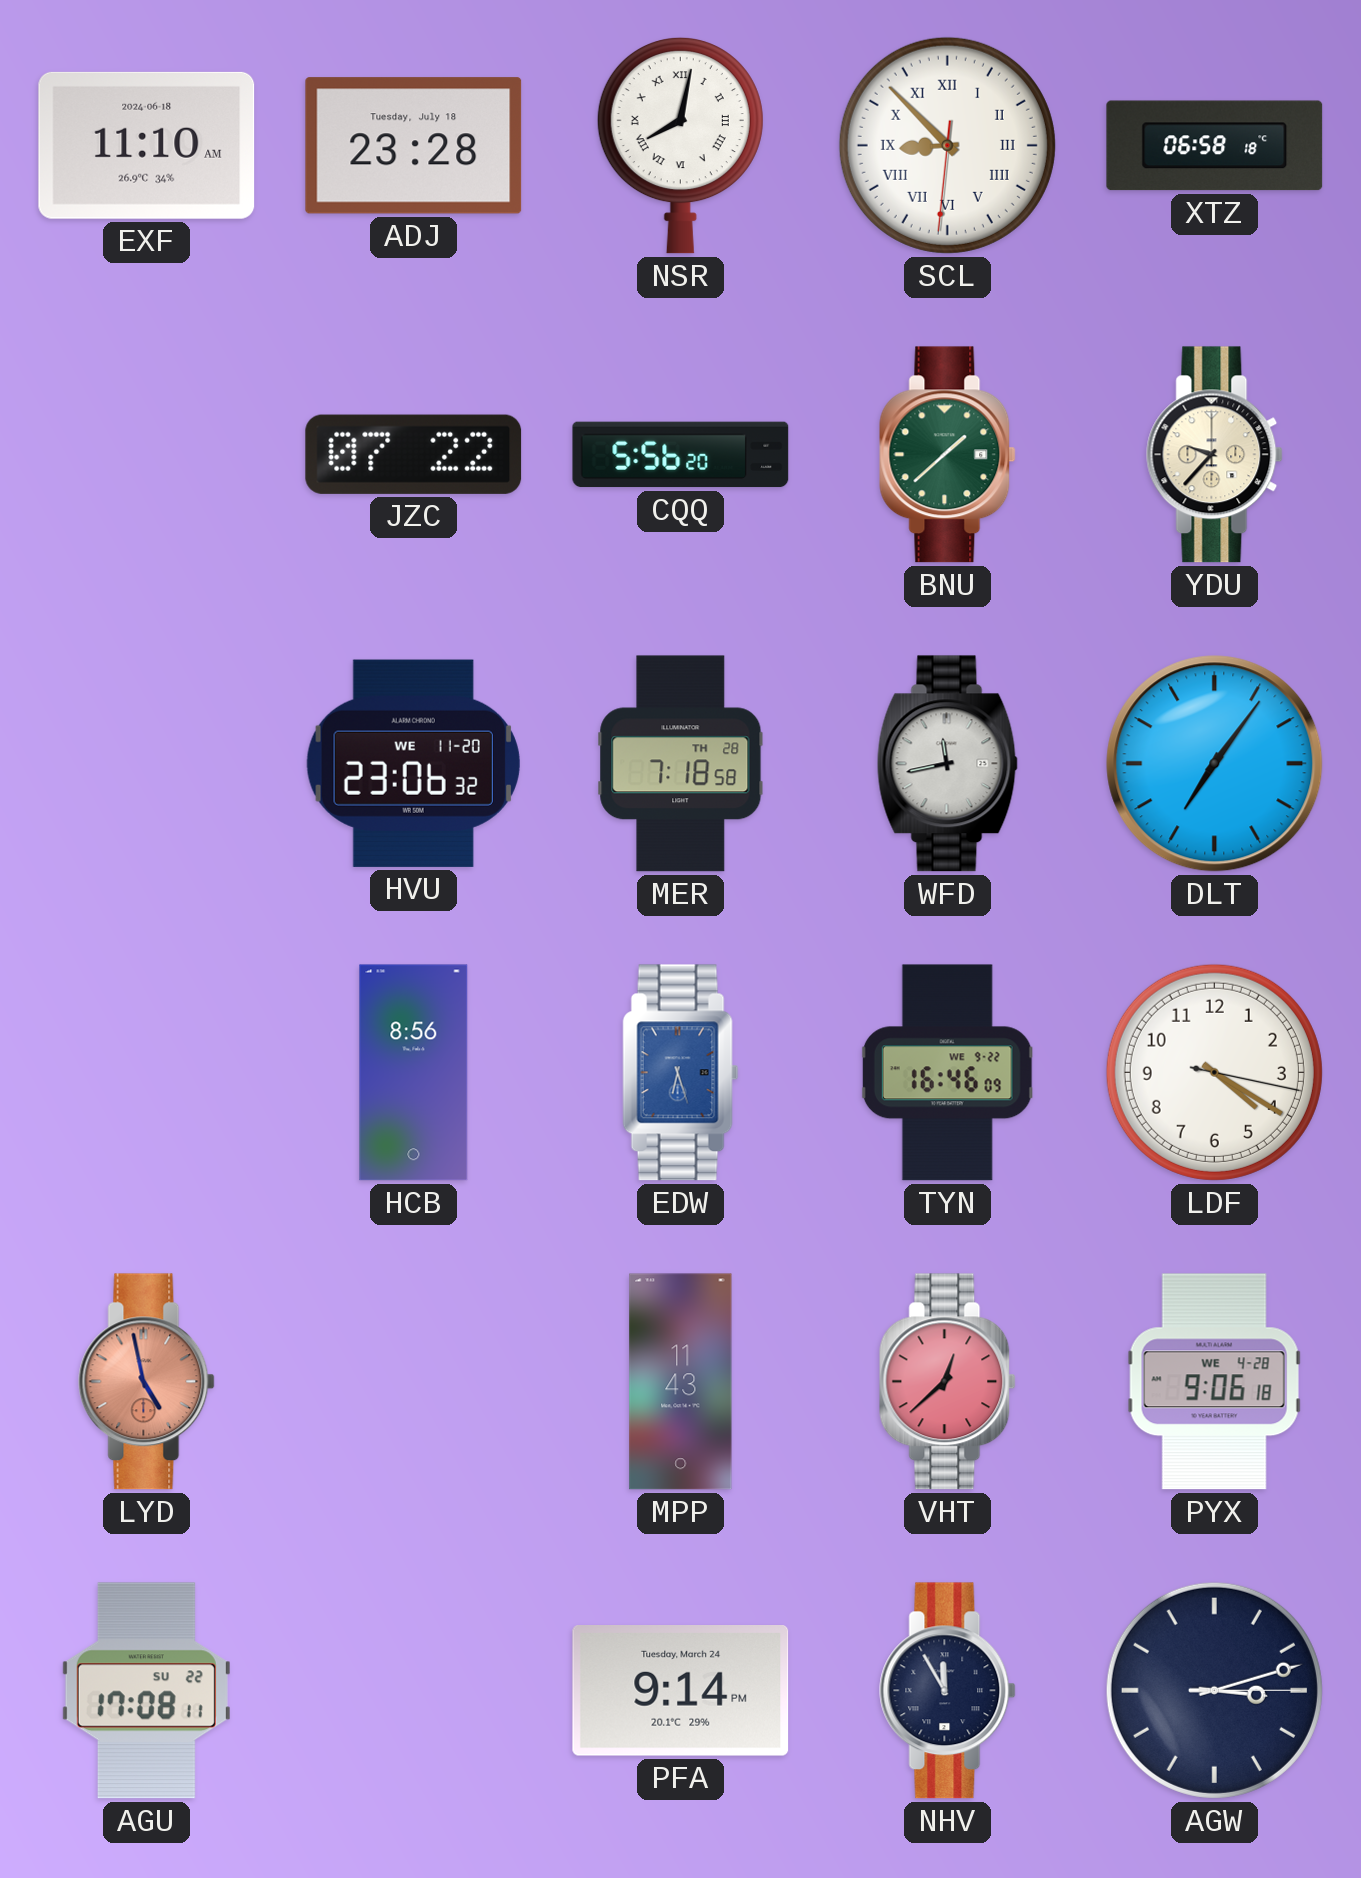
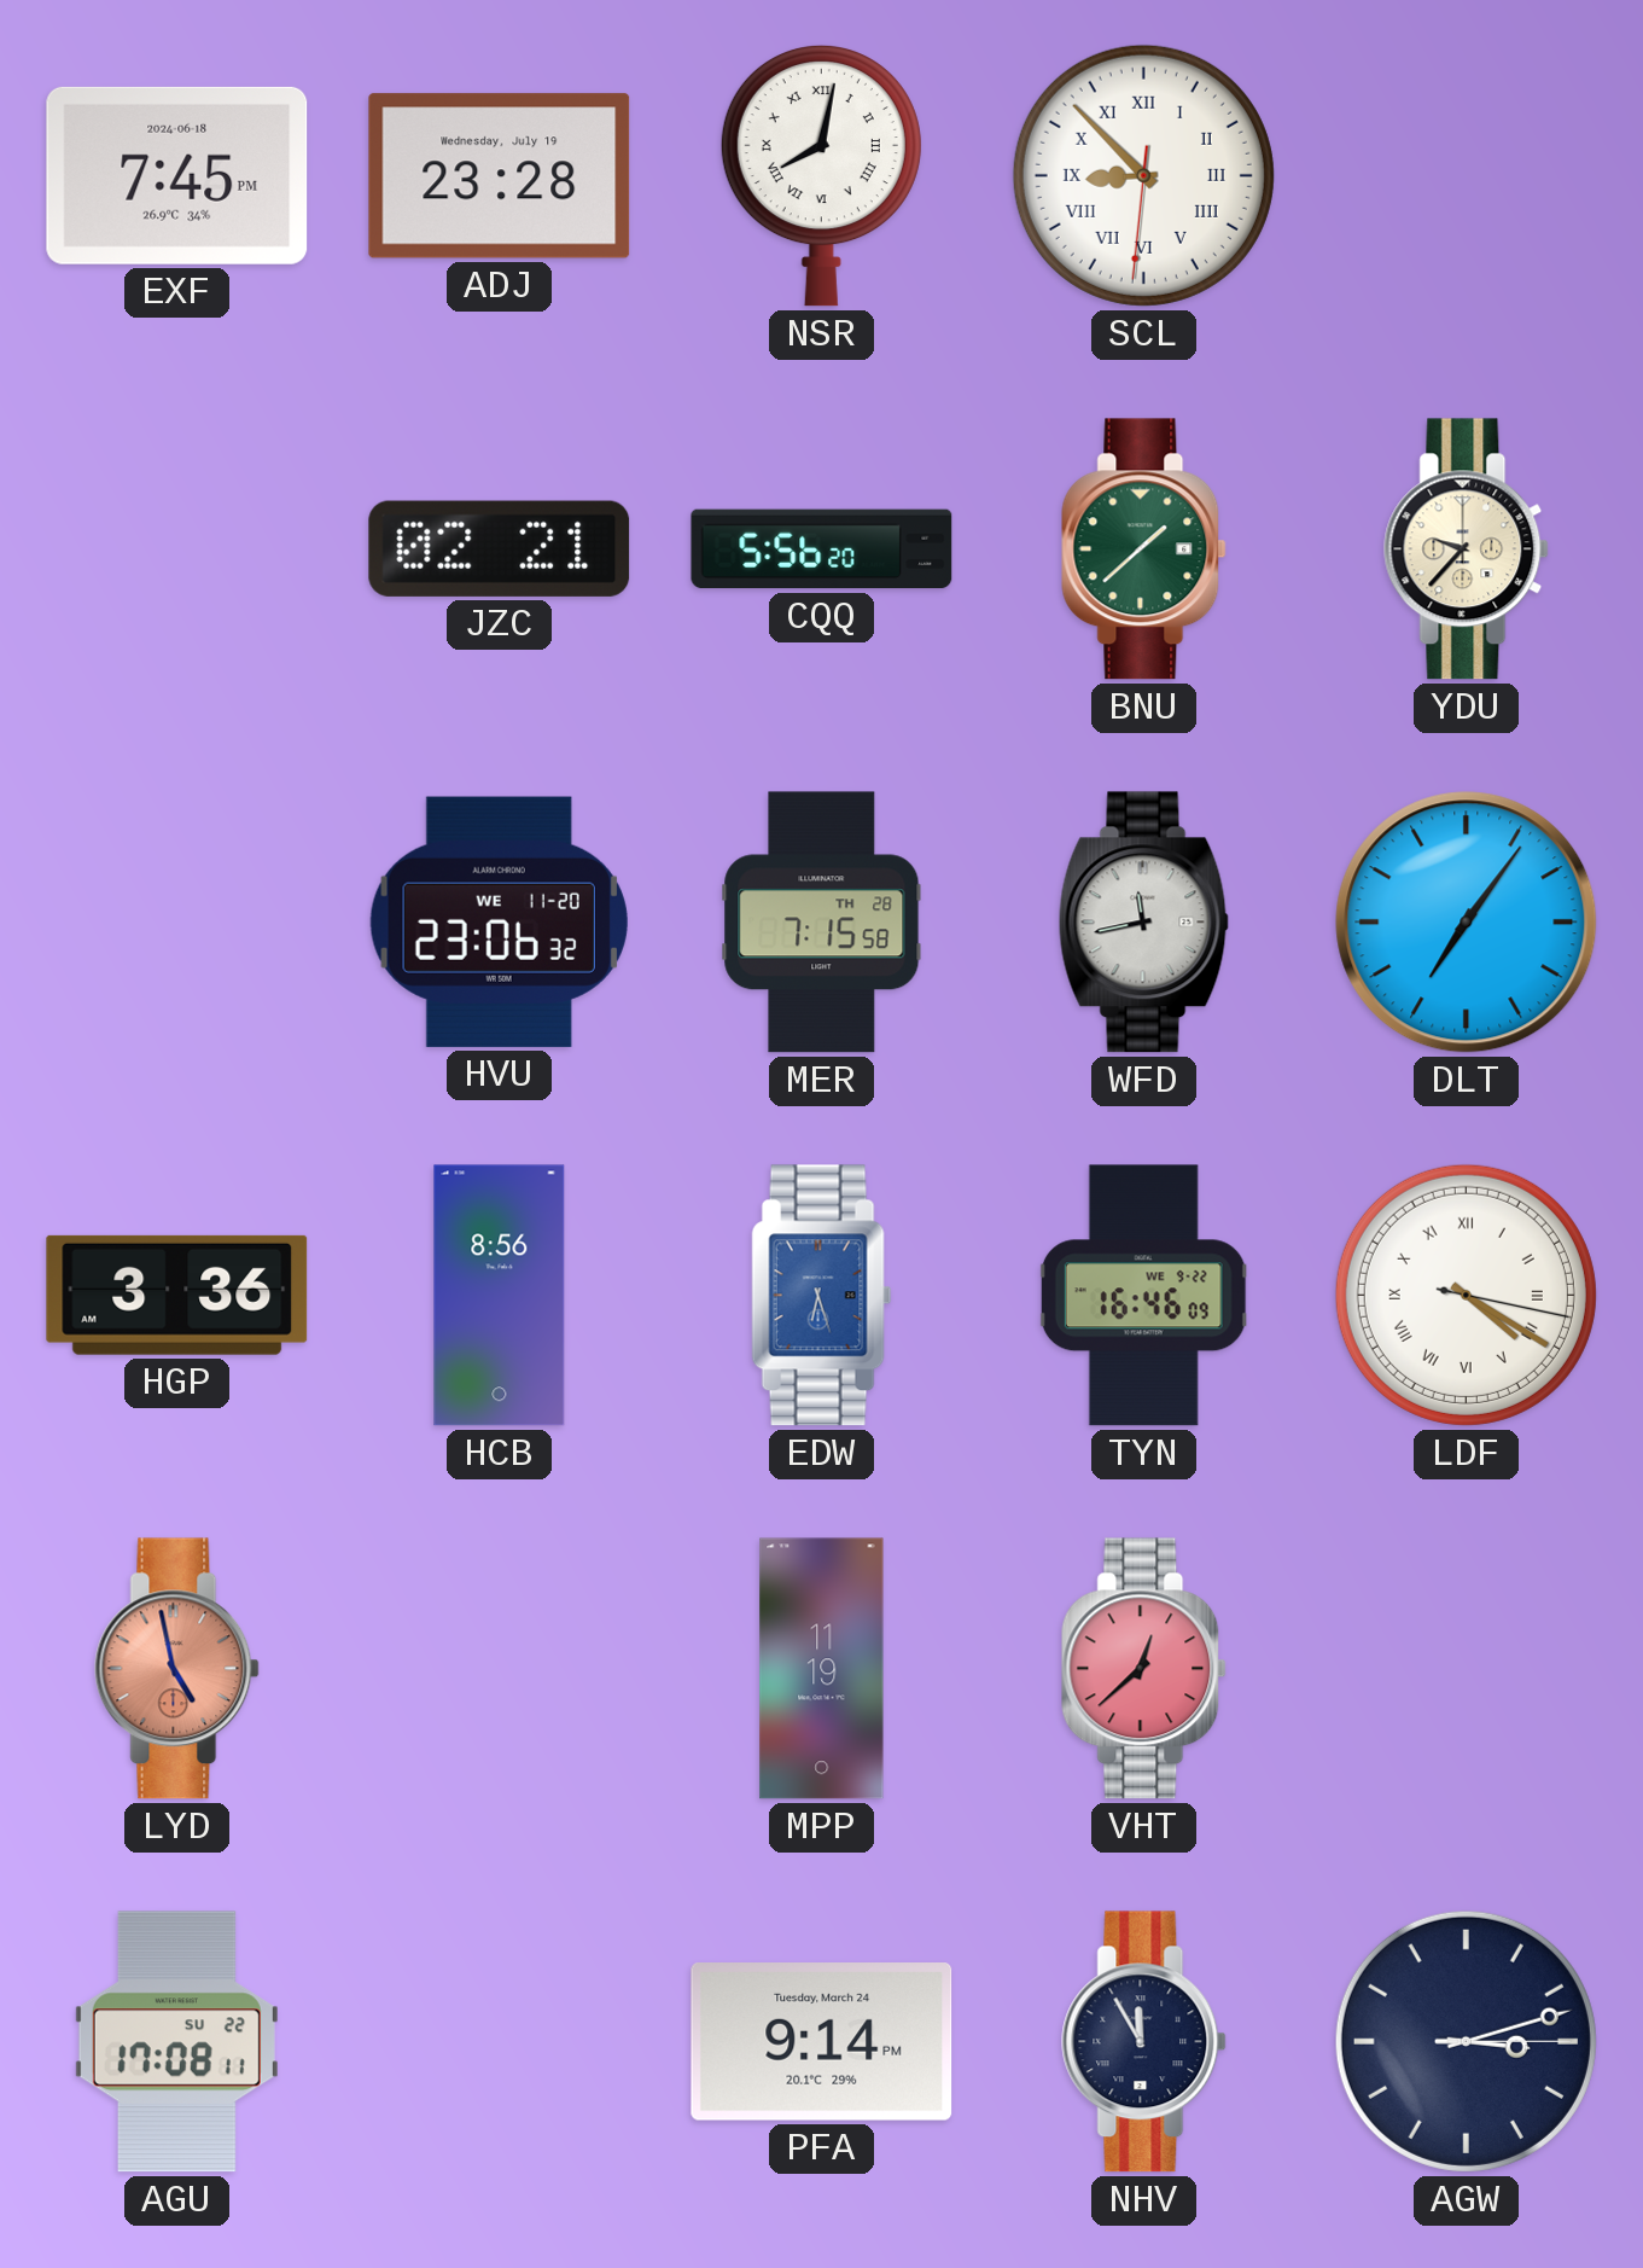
EXF: 11:10 -> 7:45 (177, 175)
ADJ date: Tuesday, July 18 -> Wednesday, July 19 (500, 176)
XTZ: 06:58 -> none (1215, 146)
JZC: 07:22 -> 02:21 (500, 548)
MER: 7:18 -> 7:15 (822, 923)
HGP: none -> 3:36 (177, 1295)
LDF numerals: Arabic -> Roman (1466, 1295)
MPP: 11:43 -> 11:19 (822, 1669)
PYX: 9:06 -> none (1214, 1382)
